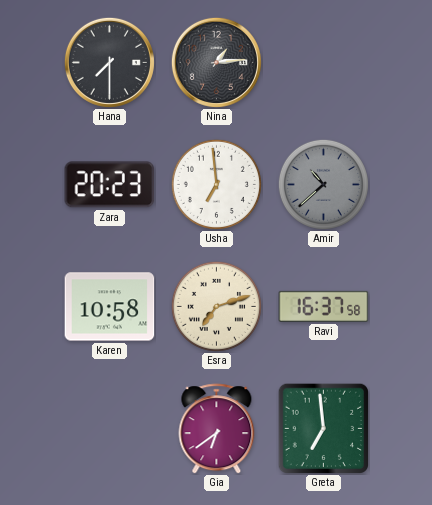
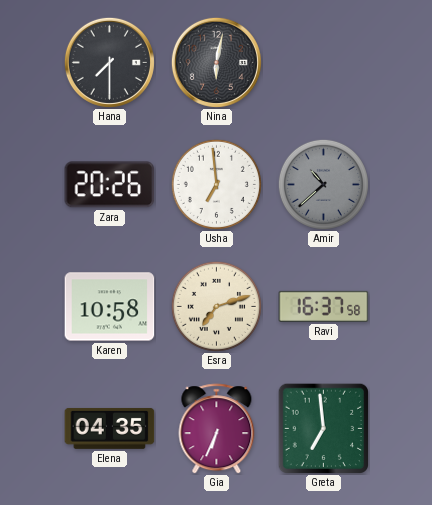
Nina: 1:14 -> 6:02 (216, 62)
Zara: 20:23 -> 20:26 (110, 185)
Elena: none -> 04:35 (110, 428)
Gia: 6:39 -> 6:34 (217, 429)
